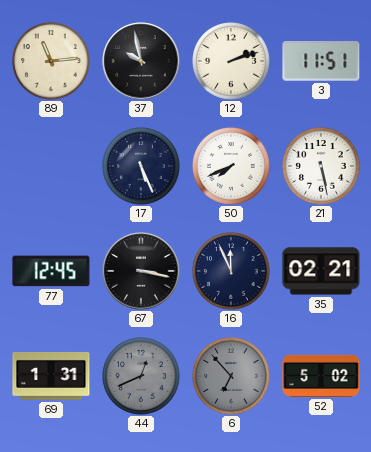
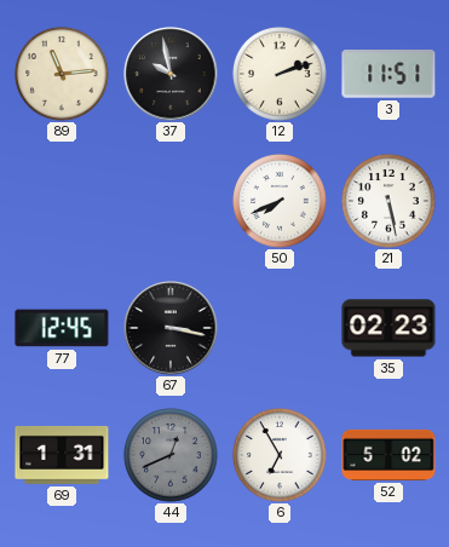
17: 5:26 -> none (142, 167)
16: 11:56 -> none (232, 272)
35: 02:21 -> 02:23 (388, 328)
6: 6:53 -> 6:55 (281, 456)
6 dial: grey -> white (281, 456)
